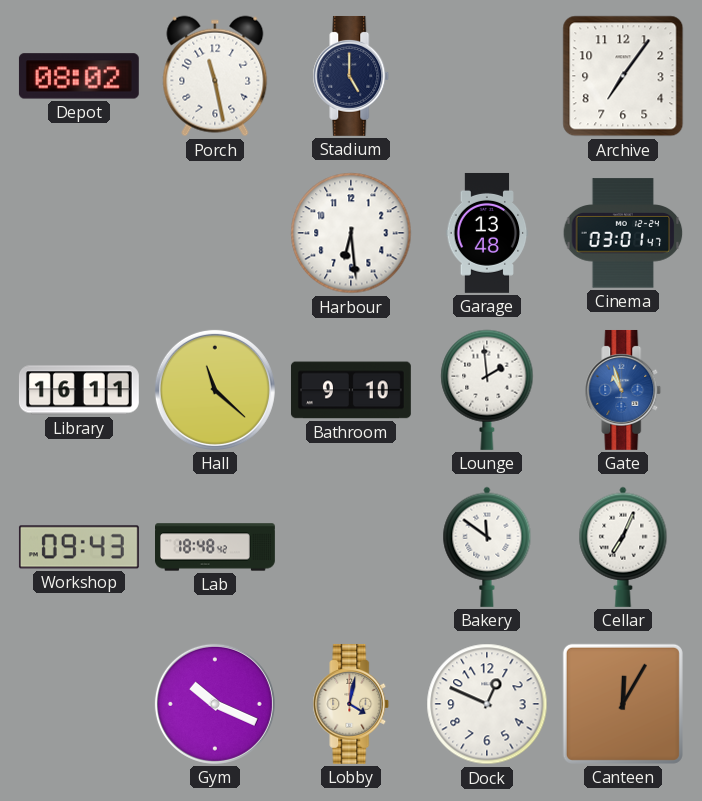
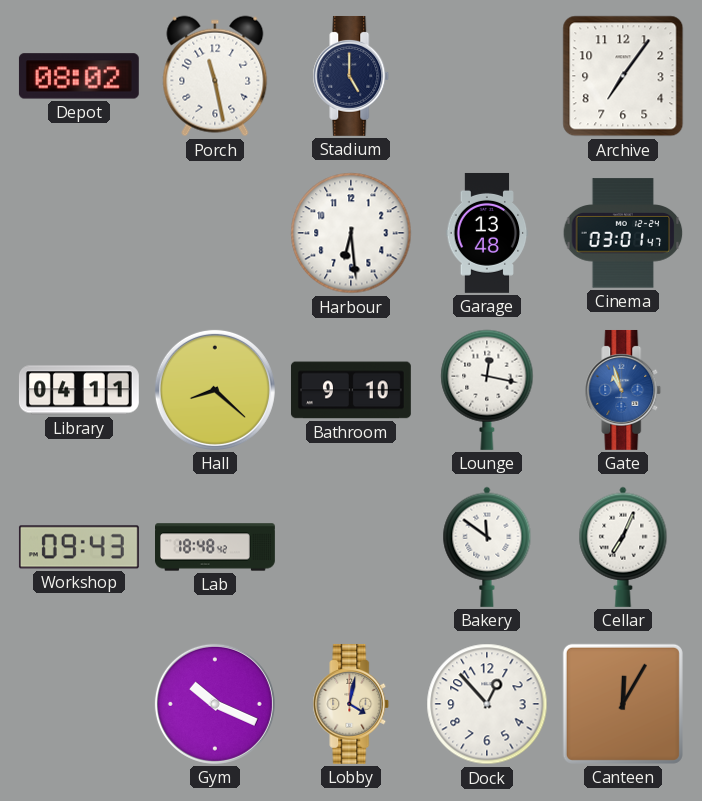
Library: 16:11 -> 04:11 (79, 390)
Hall: 11:22 -> 8:22 (215, 390)
Lounge: 1:59 -> 12:17 (487, 390)
Dock: 12:49 -> 12:53 (487, 704)
